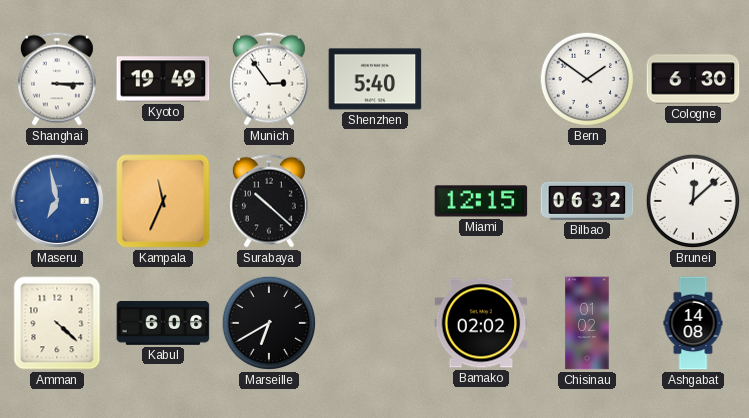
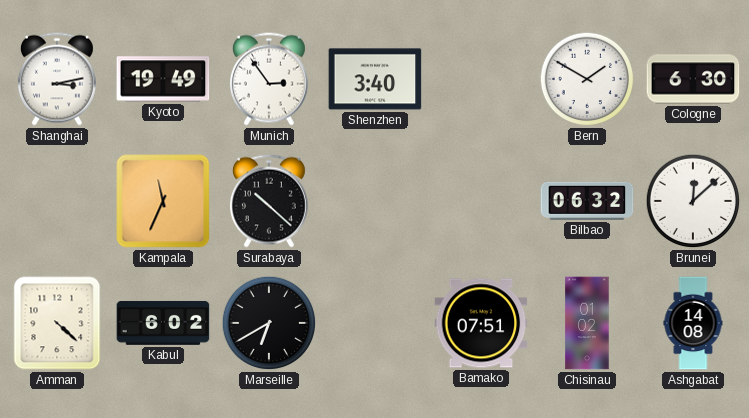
Shanghai: 3:15 -> 3:13 (57, 79)
Shenzhen: 5:40 -> 3:40 (375, 79)
Bern: 1:51 -> 1:50 (587, 79)
Maseru: 6:58 -> none (57, 201)
Miami: 12:15 -> none (481, 201)
Kabul: 6:06 -> 6:02 (163, 323)
Bamako: 02:02 -> 07:51 (481, 323)
